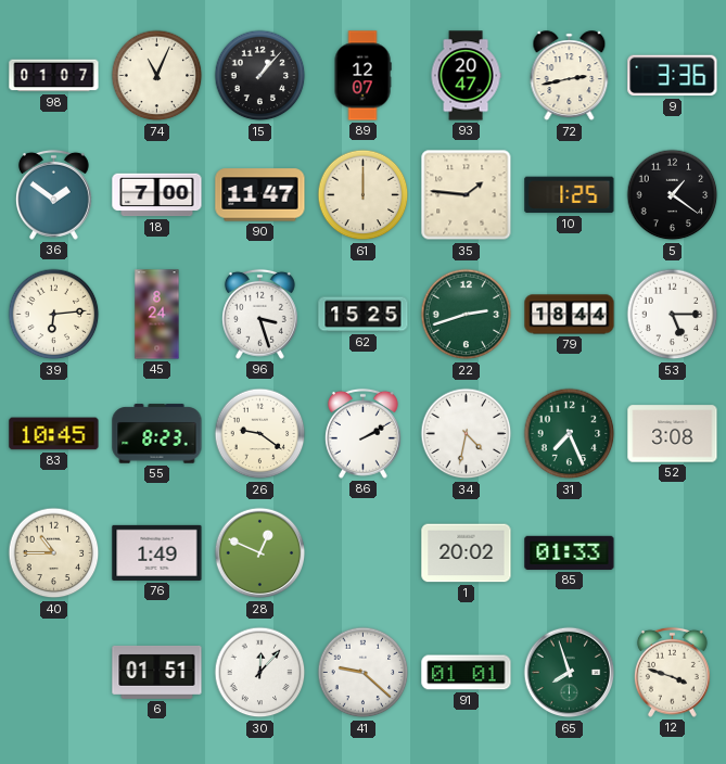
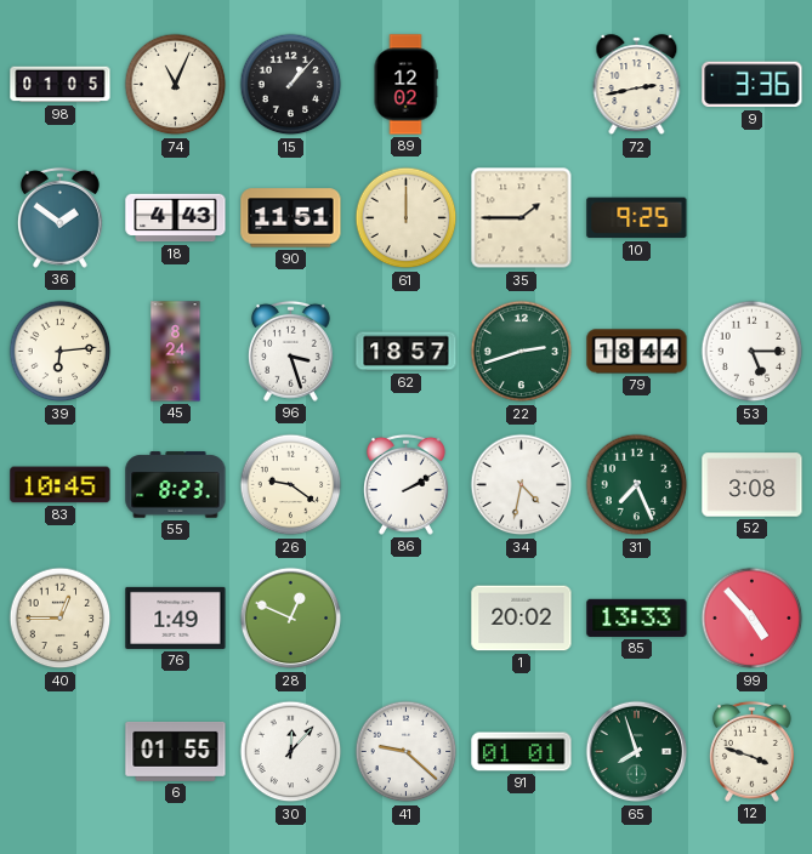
98: 01:07 -> 01:05 (61, 85)
89: 12:07 -> 12:02 (405, 85)
93: 20:47 -> none (466, 76)
18: 7:00 -> 4:43 (176, 218)
90: 11:47 -> 11:51 (291, 218)
35: 1:46 -> 1:45 (522, 218)
10: 1:25 -> 9:25 (637, 218)
5: 1:21 -> none (673, 195)
62: 15:25 -> 18:57 (407, 352)
40: 10:45 -> 12:45 (61, 619)
85: 01:33 -> 13:33 (637, 617)
99: none -> 4:53 (753, 619)
6: 01:51 -> 01:55 (176, 751)
